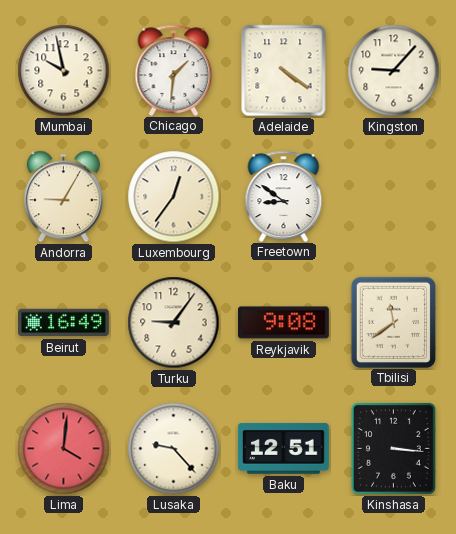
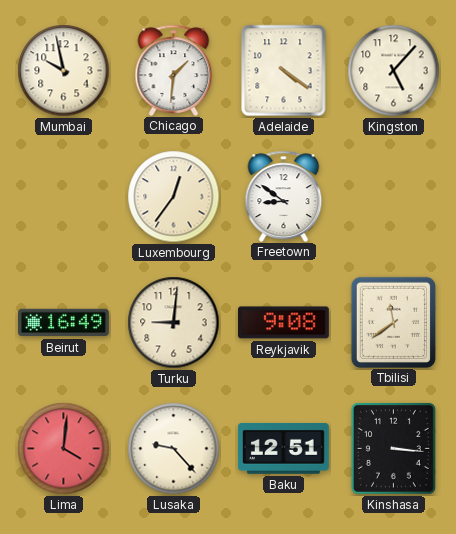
Kingston: 9:07 -> 5:07 (394, 71)
Andorra: 9:05 -> none (63, 197)
Turku: 9:06 -> 9:01 (174, 323)
